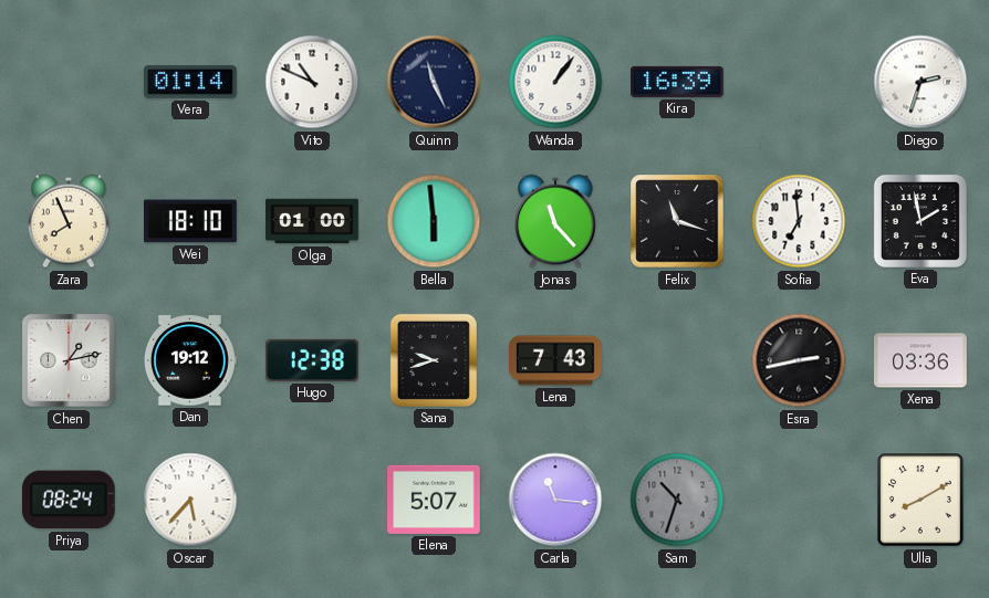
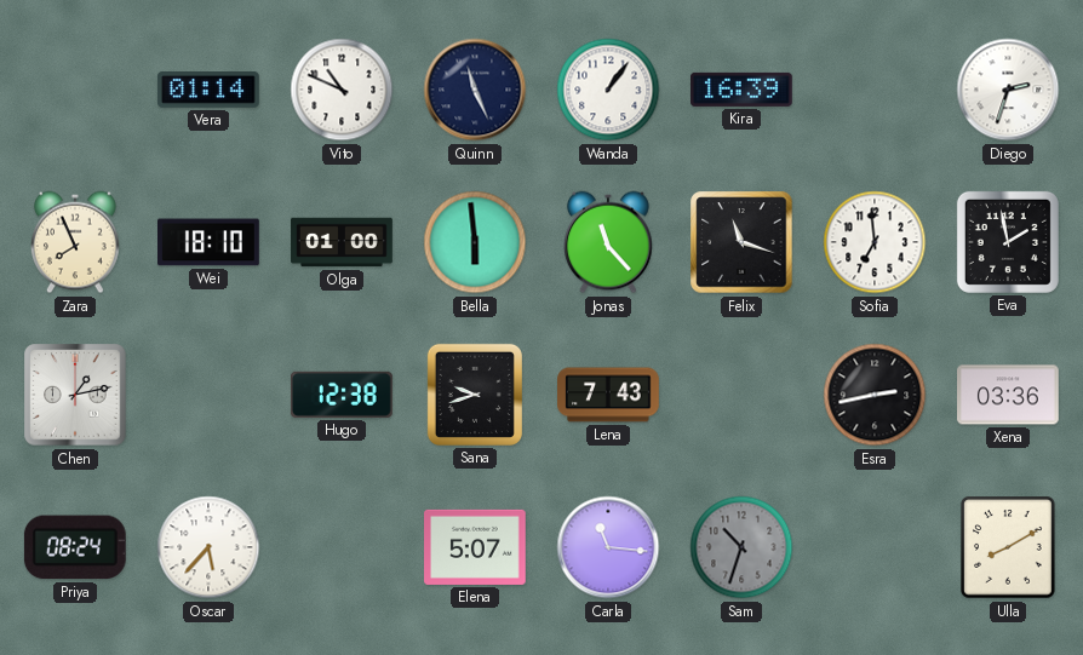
Dan: 19:12 -> none (190, 360)
